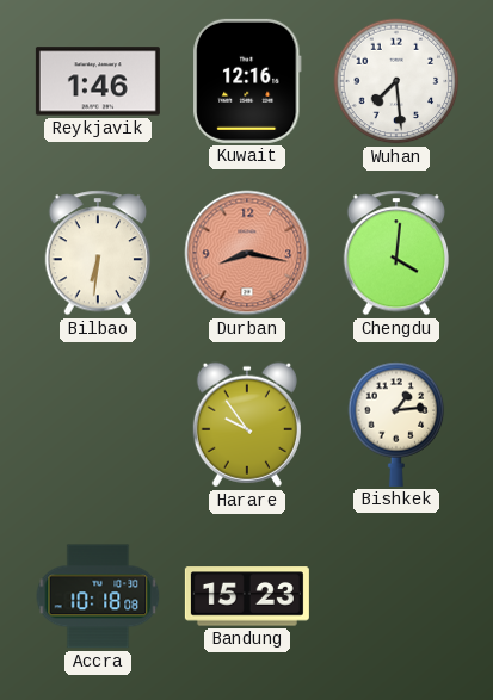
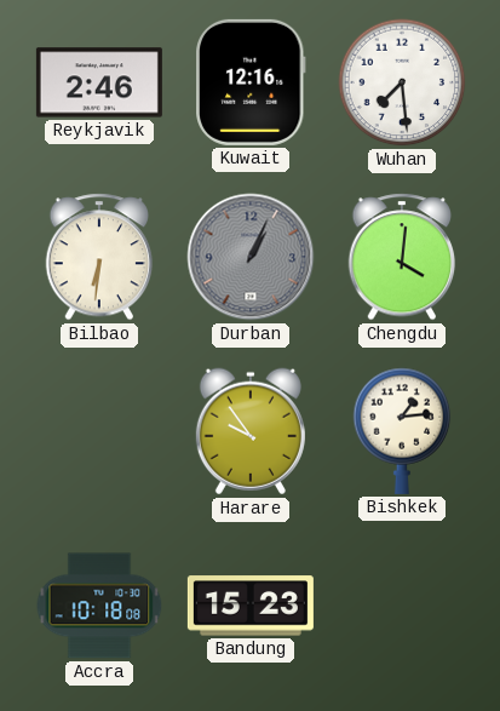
Reykjavik: 1:46 -> 2:46 (99, 82)
Durban: 8:17 -> 1:04 (251, 257)
Durban dial: salmon -> grey (251, 257)
